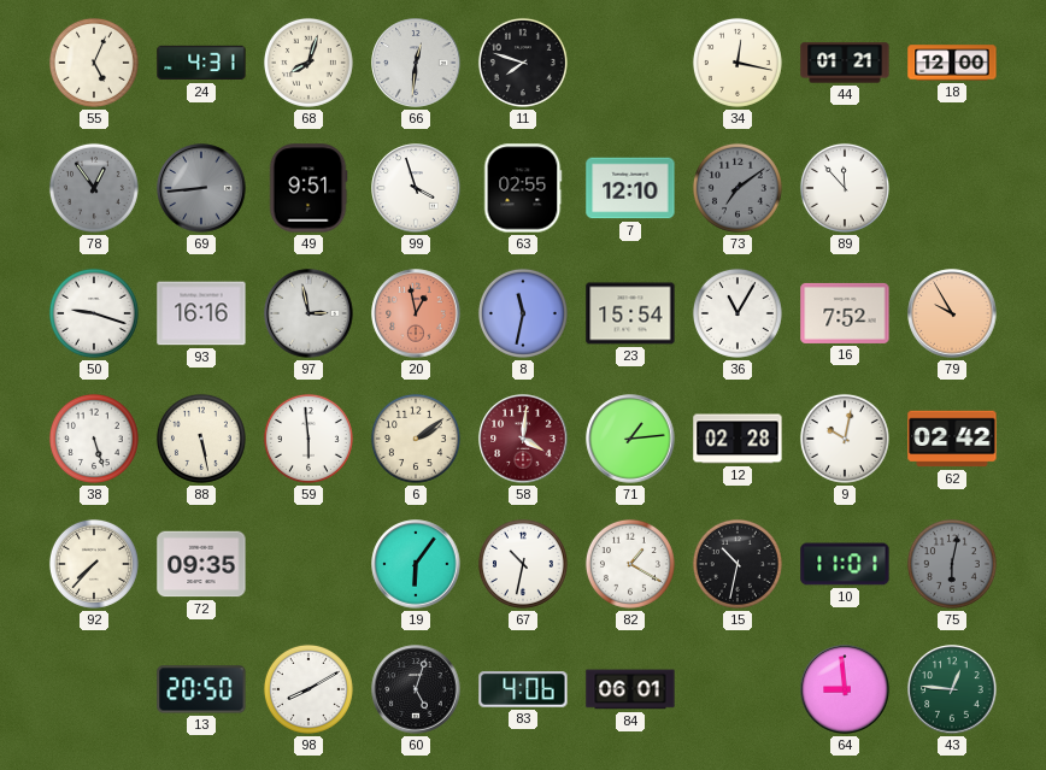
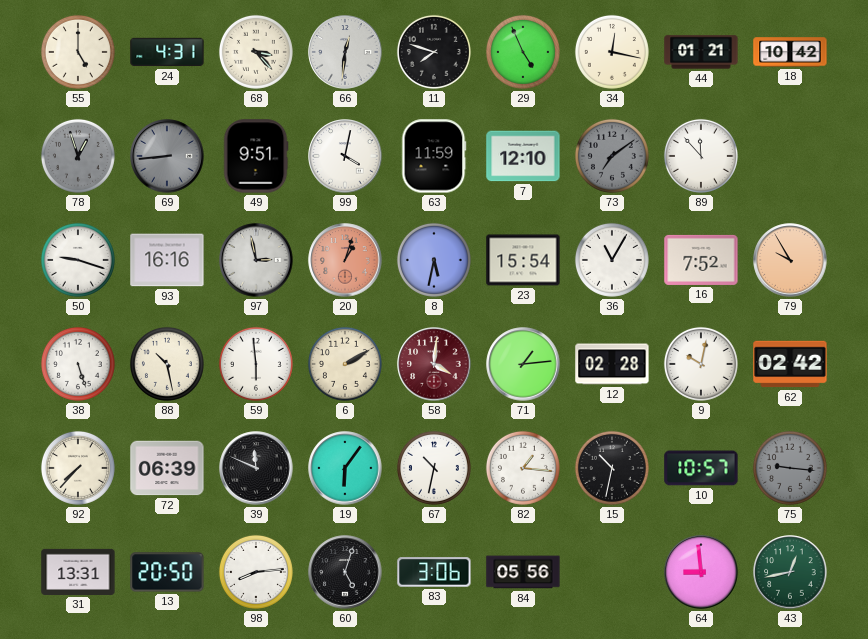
55: 5:04 -> 5:00 (78, 52)
68: 8:03 -> 3:23 (256, 52)
29: none -> 4:56 (523, 52)
18: 12:00 -> 10:42 (790, 52)
78: 12:54 -> 12:57 (78, 156)
99: 3:57 -> 4:02 (345, 156)
63: 02:55 -> 11:59 (434, 156)
20: 12:58 -> 1:03 (345, 260)
8: 11:32 -> 5:32 (434, 260)
88: 5:28 -> 10:28 (167, 364)
6: 2:09 -> 2:10 (345, 364)
72: 09:35 -> 06:39 (167, 468)
39: none -> 11:49 (256, 468)
82: 1:20 -> 1:16 (523, 468)
10: 11:01 -> 10:57 (701, 468)
75: 6:02 -> 9:16 (790, 468)
31: none -> 13:31 (78, 572)
98: 8:10 -> 8:14 (256, 572)
83: 4:06 -> 3:06 (434, 572)
84: 06:01 -> 05:56 (523, 572)
43: 12:46 -> 12:43 (790, 572)
